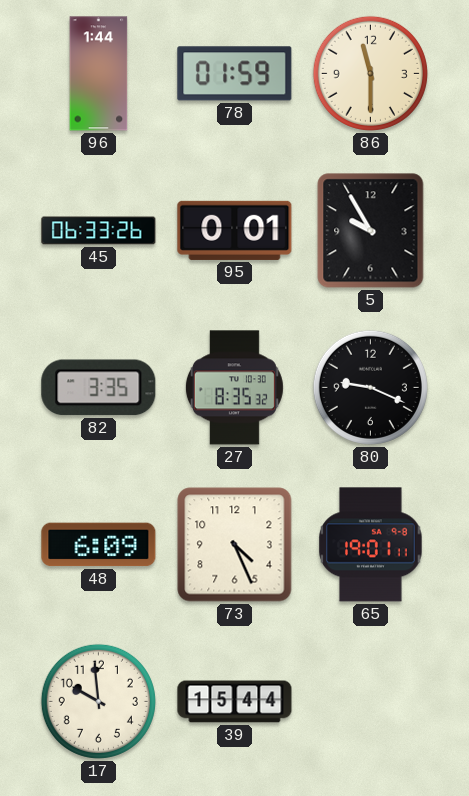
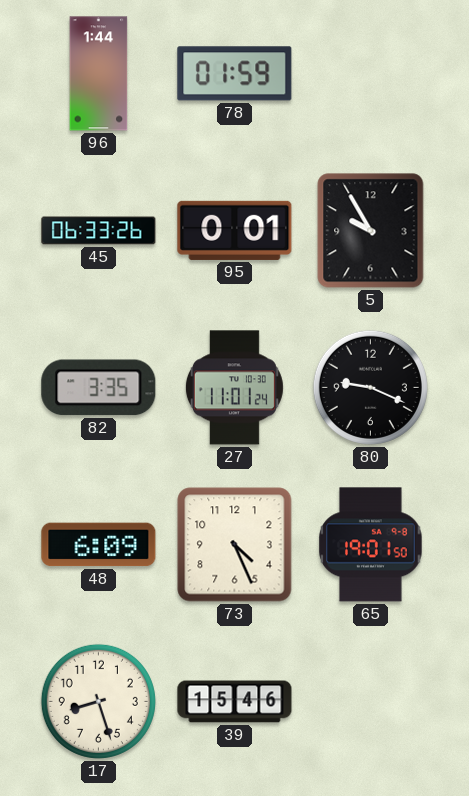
86: 11:30 -> none (370, 73)
27: 8:35 -> 11:01 (234, 388)
65: 19:01:11 -> 19:01:50 (371, 545)
17: 9:59 -> 8:27 (98, 701)
39: 15:44 -> 15:46 (235, 702)
